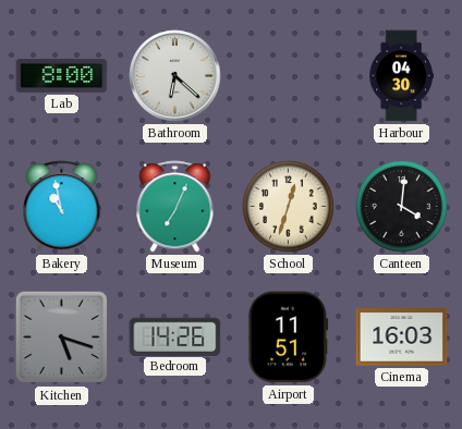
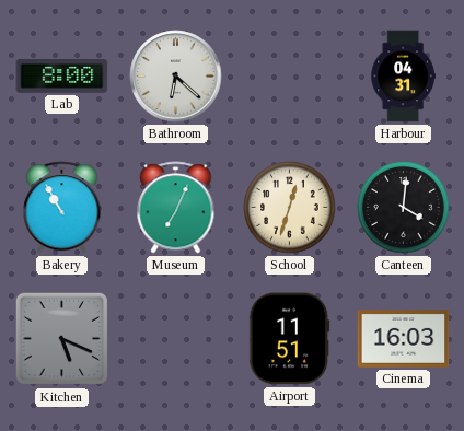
Harbour: 04:30 -> 04:31 (403, 77)
Bakery: 10:58 -> 10:55 (62, 208)
Kitchen: 5:18 -> 5:19 (62, 339)
Bedroom: 14:26 -> none (175, 336)
